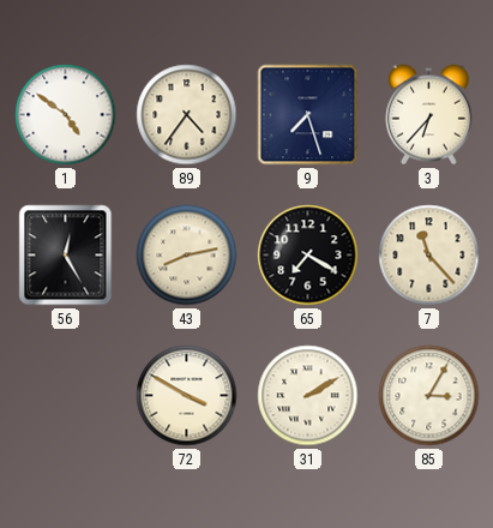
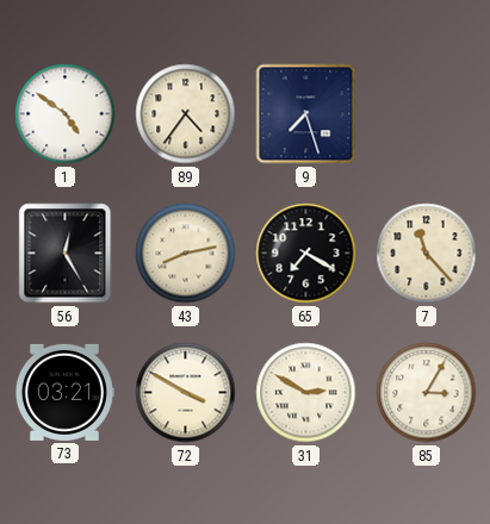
3: 6:37 -> none (428, 115)
73: none -> 03:21 (64, 392)
31: 2:10 -> 2:50 (306, 393)
